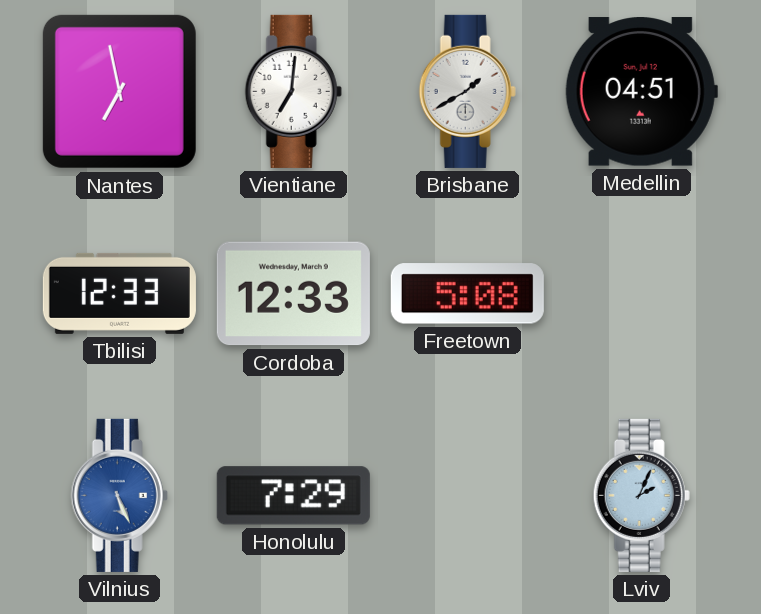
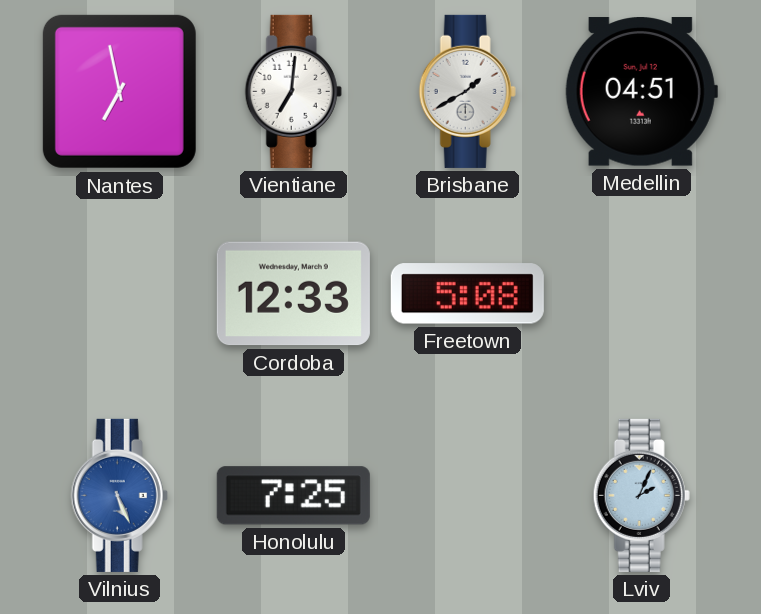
Tbilisi: 12:33 -> none (119, 293)
Honolulu: 7:29 -> 7:25 (293, 496)
